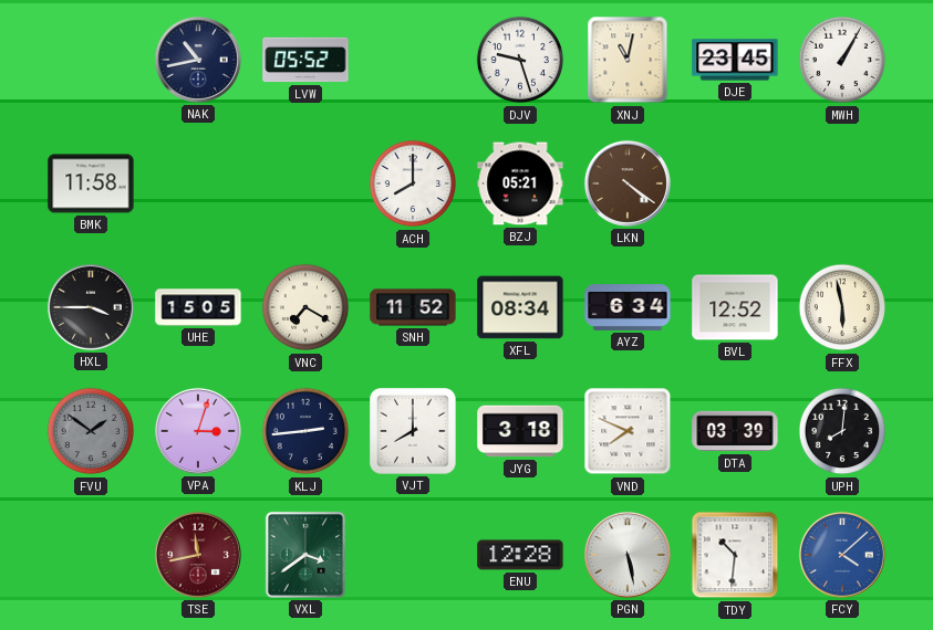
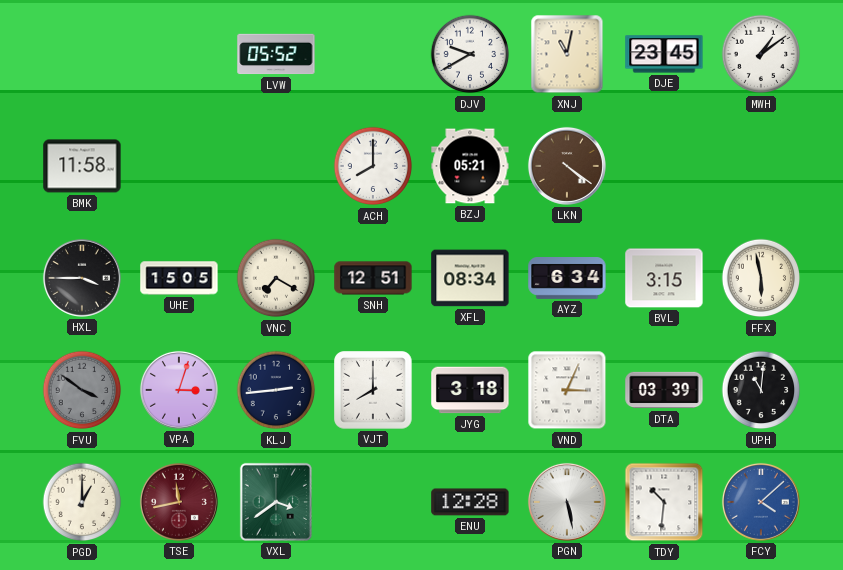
NAK: 10:43 -> none (198, 60)
DJV: 9:27 -> 9:40 (470, 54)
MWH: 1:05 -> 1:09 (761, 54)
SNH: 11:52 -> 12:51 (373, 278)
BVL: 12:52 -> 3:15 (664, 278)
FVU: 1:51 -> 3:51 (82, 390)
VND: 7:49 -> 3:04 (567, 390)
UPH: 8:01 -> 11:01 (761, 390)
PGD: none -> 1:00 (82, 502)
